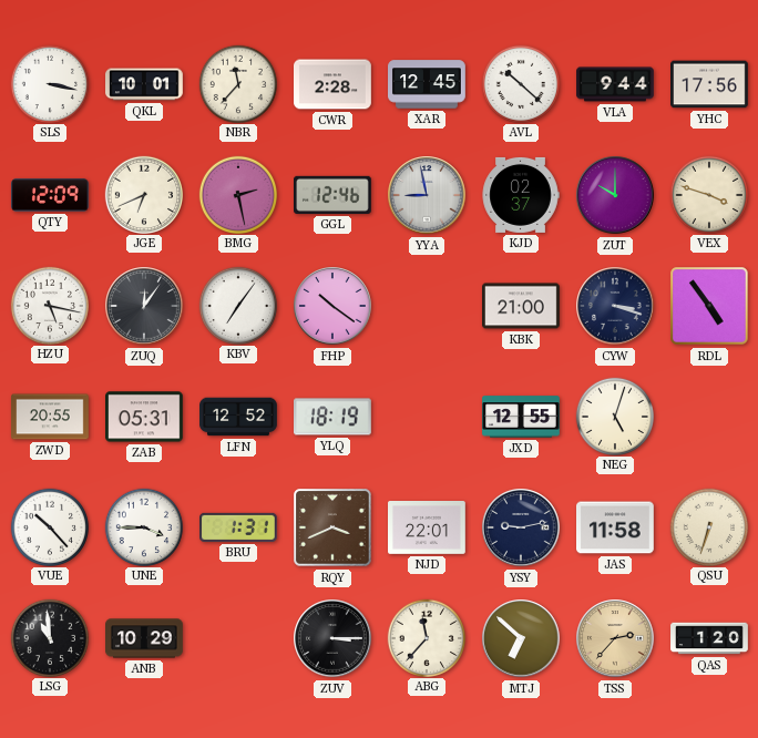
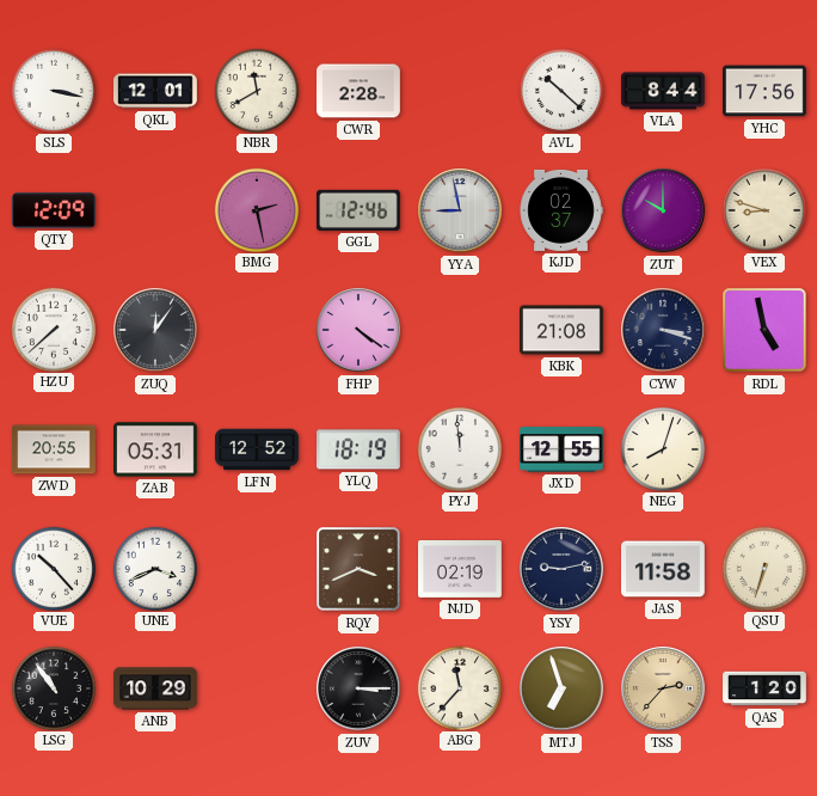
QKL: 10:01 -> 12:01 (156, 91)
NBR: 11:37 -> 11:40 (256, 90)
XAR: 12:45 -> none (427, 84)
VLA: 9:44 -> 8:44 (663, 91)
JGE: 6:41 -> none (143, 194)
VEX: 3:48 -> 8:48 (763, 209)
HZU: 5:17 -> 7:38 (53, 329)
KBV: 7:06 -> none (237, 305)
FHP: 10:21 -> 4:21 (358, 330)
KBK: 21:00 -> 21:08 (563, 330)
RDL: 4:54 -> 4:58 (764, 330)
PYJ: none -> 11:59 (459, 448)
NEG: 5:03 -> 8:03 (662, 448)
UNE: 3:45 -> 3:41 (154, 568)
BRU: 1:31 -> none (239, 527)
NJD: 22:01 -> 02:19 (461, 570)
LSG: 10:59 -> 10:54 (53, 687)
MTJ: 6:52 -> 6:57 (561, 688)
